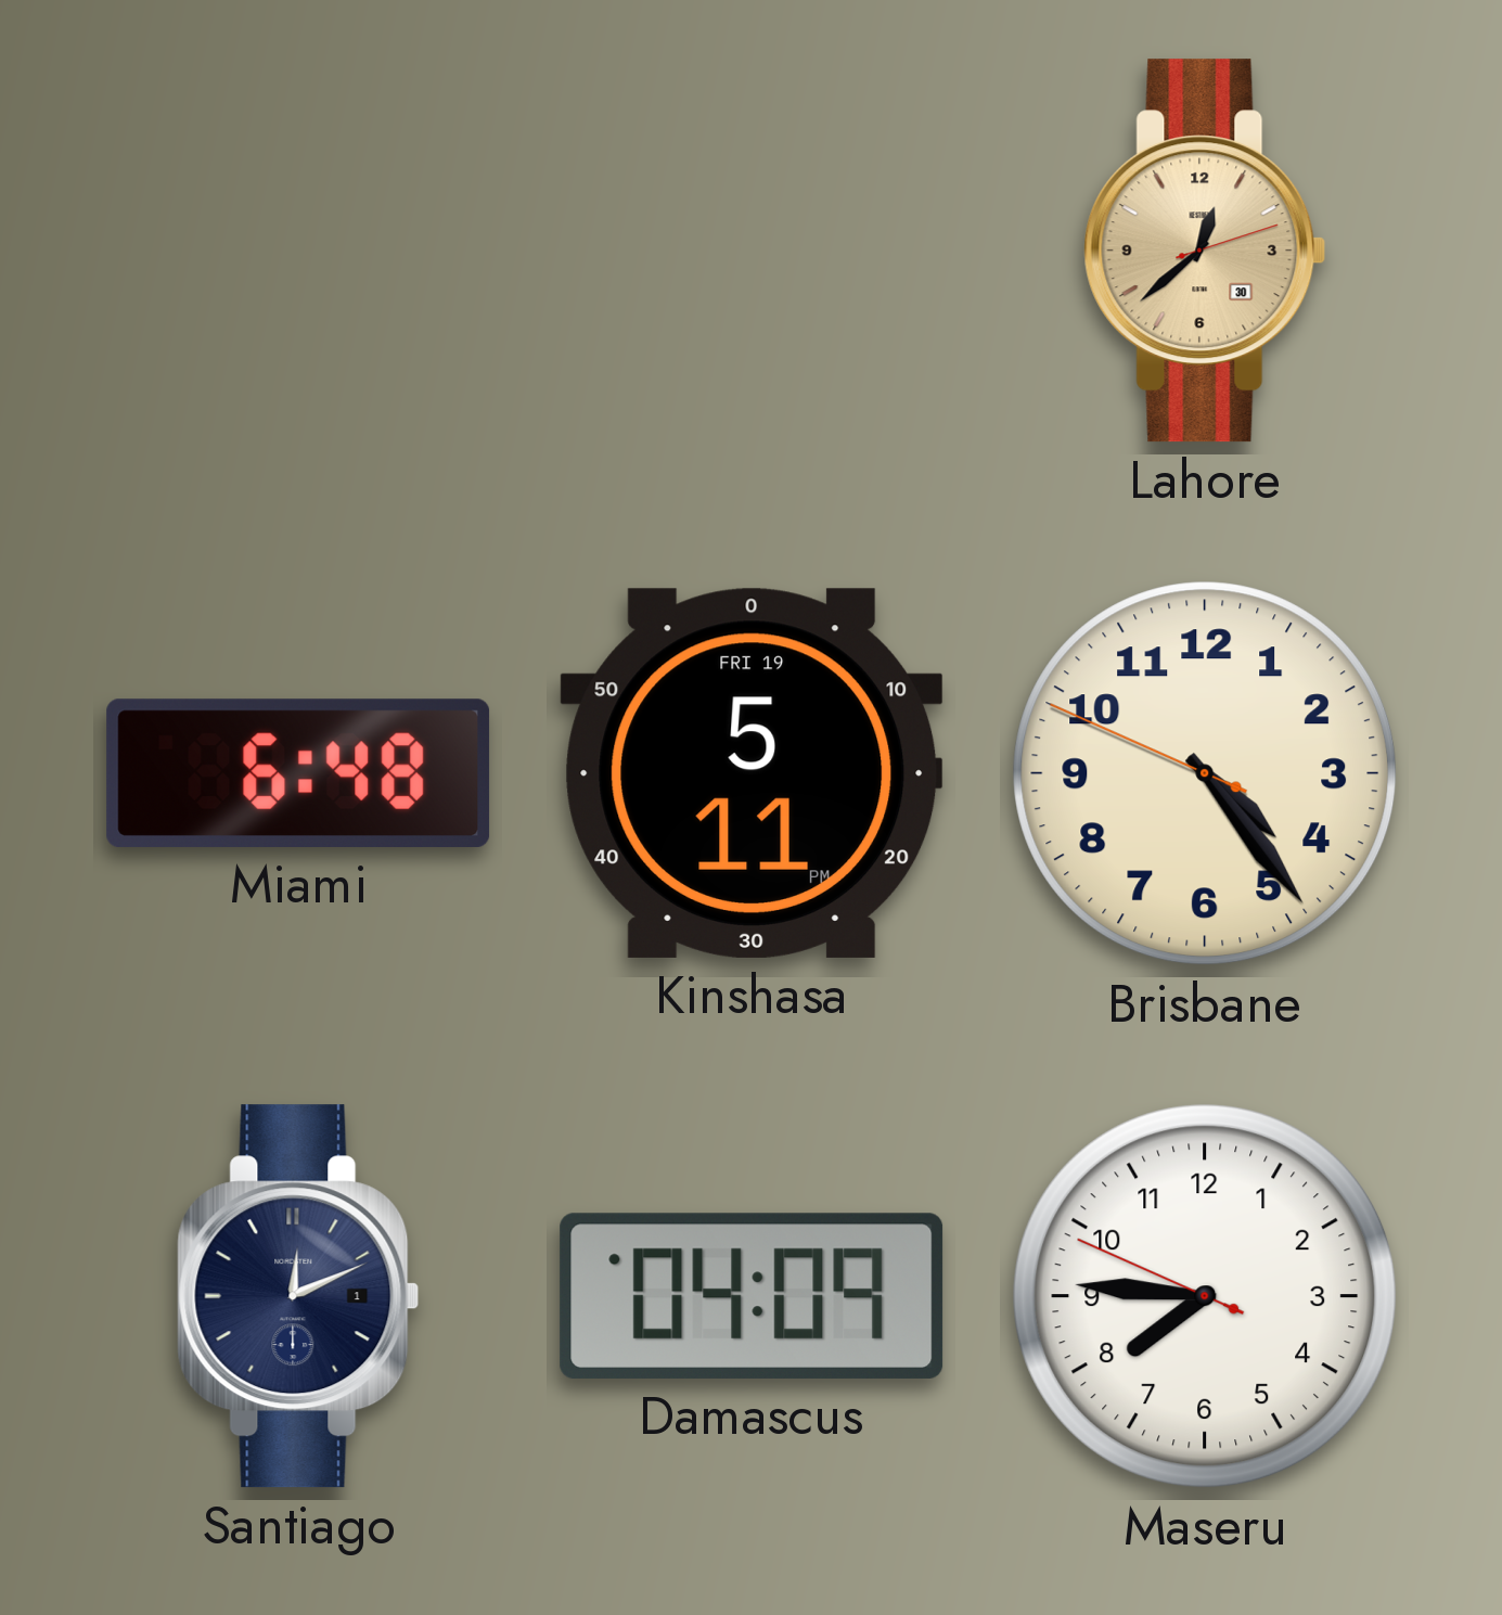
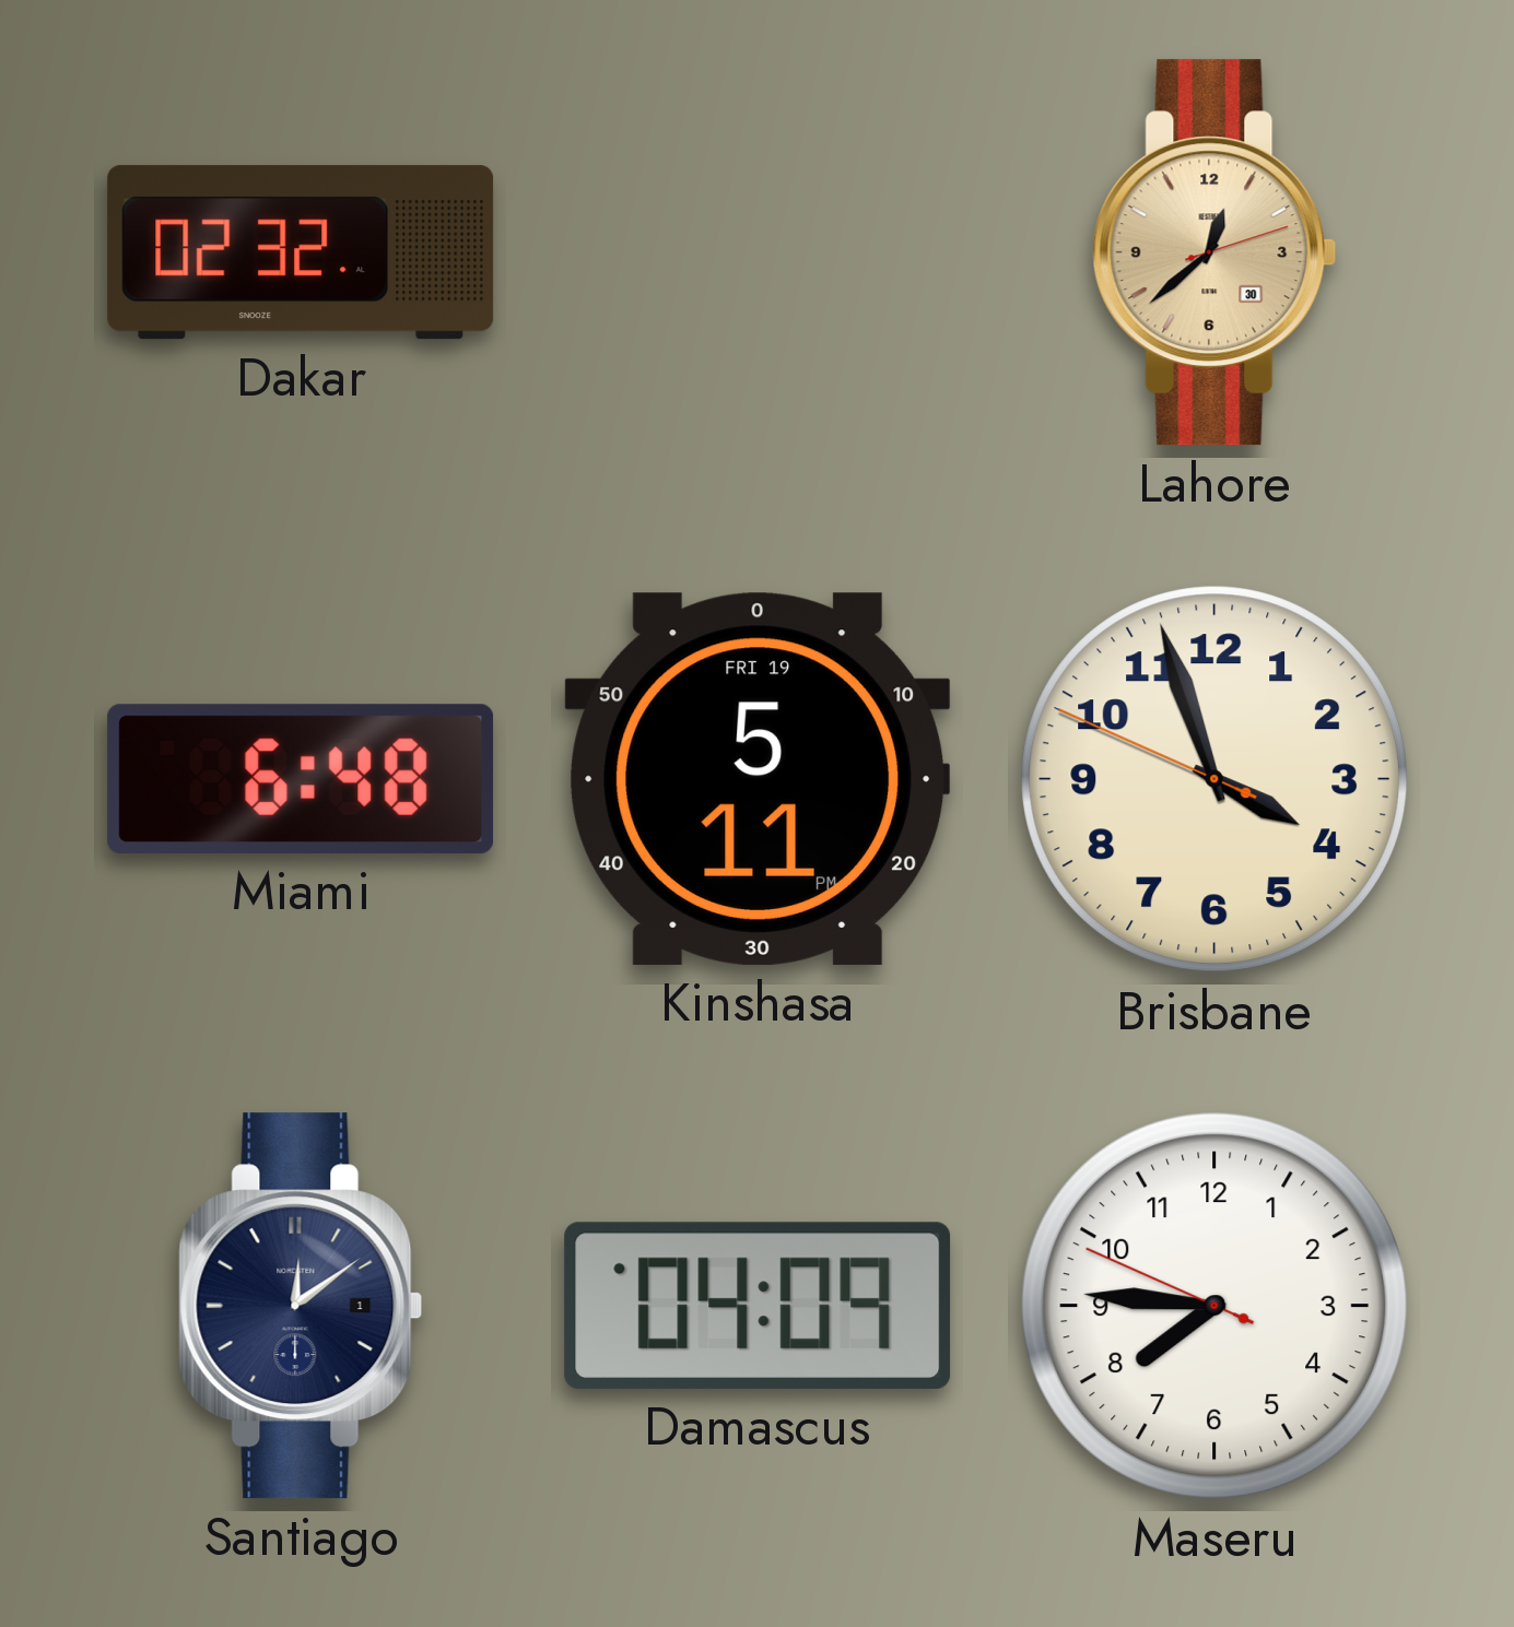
Dakar: none -> 02:32 (301, 252)
Brisbane: 4:23 -> 3:56 (1214, 779)
Santiago: 12:11 -> 12:09 (301, 1306)
